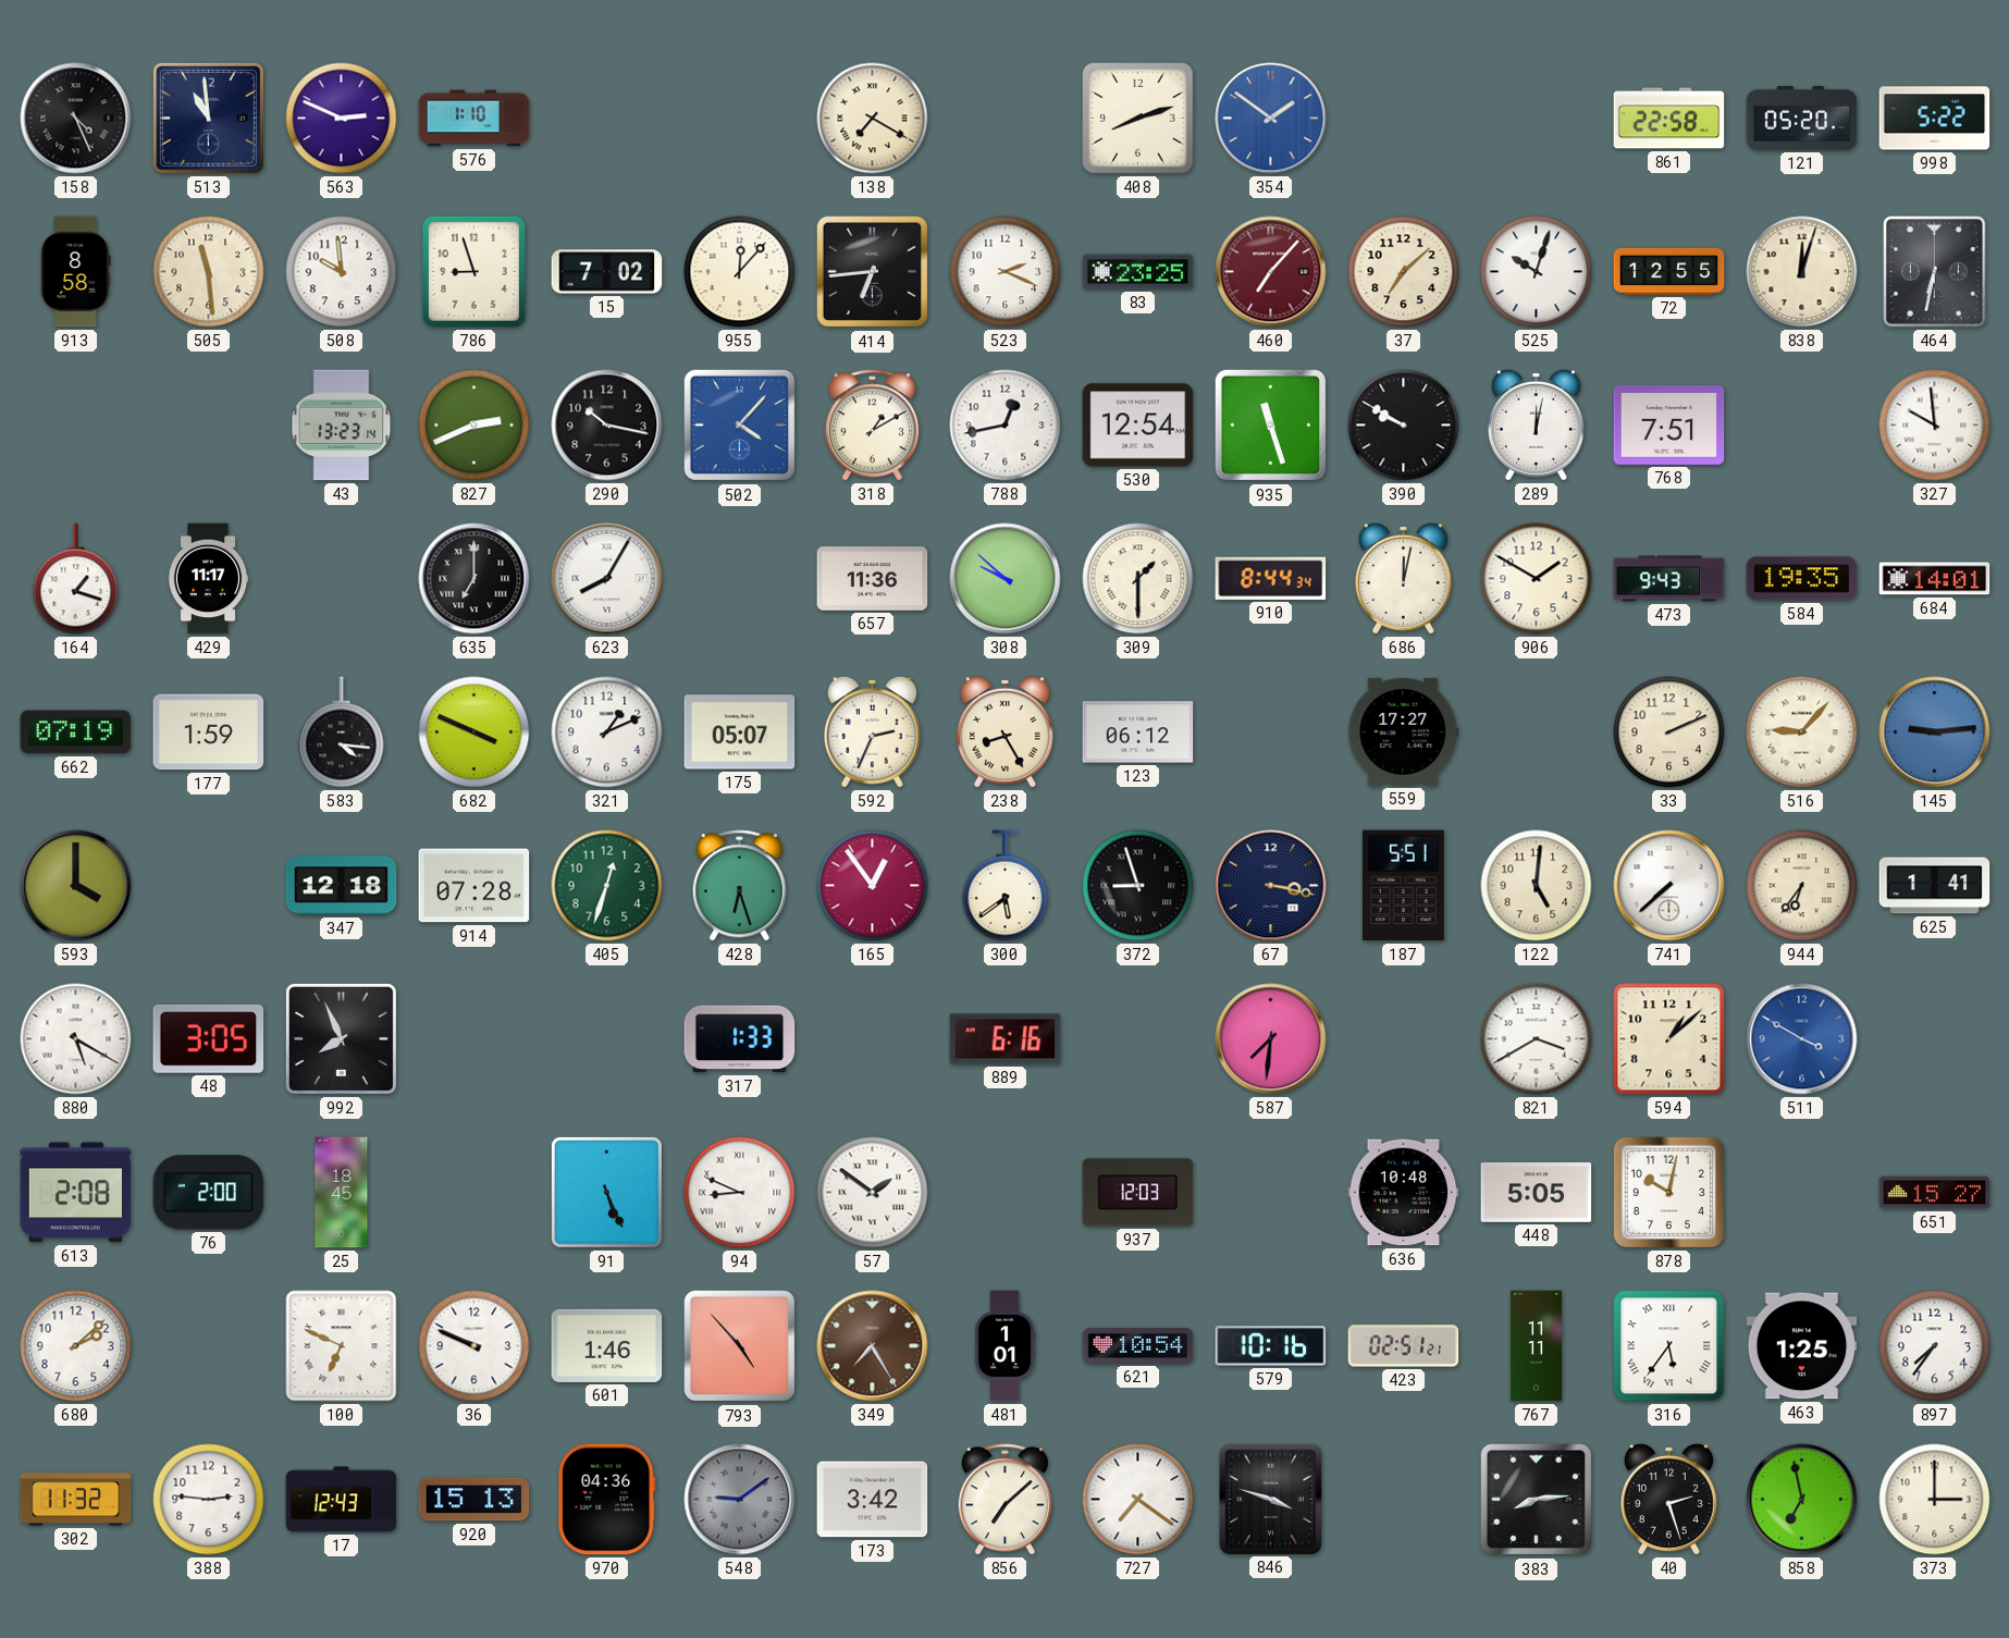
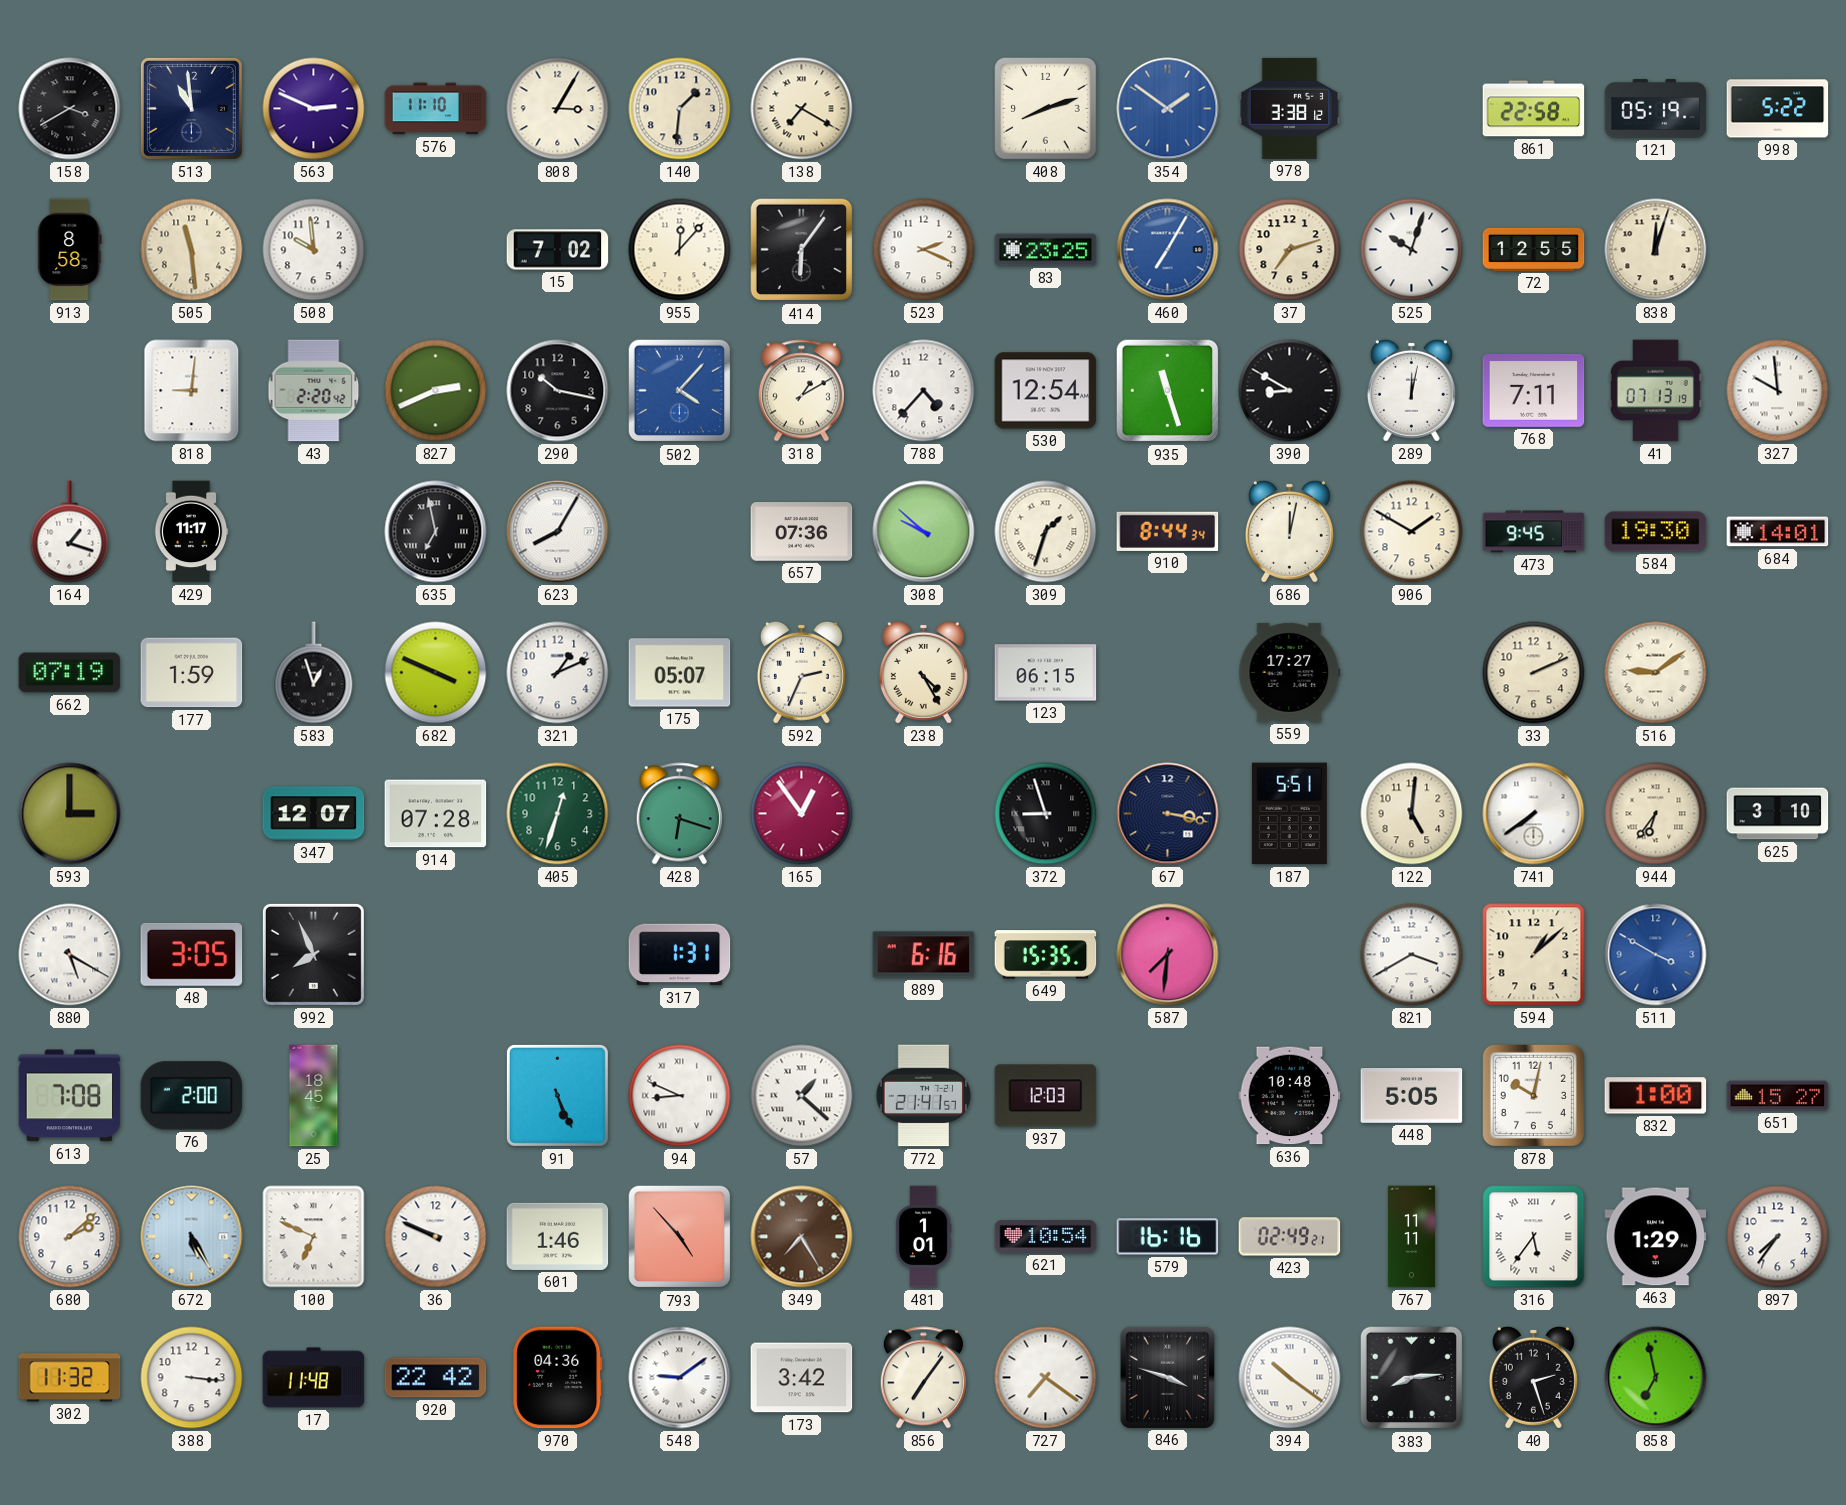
158: 4:26 -> 3:40 (70, 109)
576: 1:10 -> 11:10 (436, 109)
808: none -> 3:05 (558, 109)
140: none -> 1:31 (680, 109)
978: none -> 3:38 (1290, 108)
121: 05:20 -> 05:19 (1656, 108)
786: 8:57 -> none (473, 271)
414: 6:44 -> 6:06 (802, 250)
460: 7:07 -> 7:05 (1168, 250)
460 dial: burgundy -> blue (1168, 250)
37: 7:08 -> 7:12 (1290, 250)
464: 6:32 -> none (1935, 272)
818: none -> 9:01 (192, 391)
43: 13:23 -> 2:20 (314, 391)
788: 12:43 -> 4:37 (924, 391)
390: 9:50 -> 8:50 (1290, 391)
768: 7:51 -> 7:11 (1534, 390)
41: none -> 07:13 (1655, 391)
635: 7:00 -> 6:58 (436, 532)
657: 11:36 -> 07:36 (802, 532)
309: 1:30 -> 1:33 (1046, 532)
473: 9:43 -> 9:45 (1534, 532)
584: 19:35 -> 19:30 (1656, 532)
583: 4:16 -> 12:57 (314, 673)
238: 8:25 -> 4:25 (923, 672)
123: 06:12 -> 06:15 (1046, 673)
516: 9:07 -> 9:09 (1656, 673)
145: 9:14 -> none (1935, 732)
593: 4:00 -> 3:00 (70, 814)
347: 12:18 -> 12:07 (314, 814)
428: 6:27 -> 6:18 (679, 814)
300: 5:39 -> none (1006, 886)
741: 7:38 -> 7:39 (1534, 814)
625: 1:41 -> 3:10 (1778, 814)
317: 1:33 -> 1:31 (680, 955)
649: none -> 15:35 (1046, 955)
613: 2:08 -> 7:08 (70, 1096)
57: 1:51 -> 1:22 (802, 1096)
772: none -> 21:41 (923, 1096)
832: none -> 1:00 (1656, 1096)
672: none -> 5:25 (192, 1237)
579: 10:16 -> 16:16 (1168, 1237)
423: 02:51 -> 02:49 (1290, 1237)
463: 1:25 -> 1:29 (1656, 1237)
388: 2:46 -> 3:16 (192, 1378)
17: 12:43 -> 11:48 (314, 1378)
920: 15:13 -> 22:42 (436, 1378)
548 dial: grey -> white (680, 1378)
856: 7:08 -> 7:06 (923, 1378)
394: none -> 10:21 (1290, 1378)
373: 3:00 -> none (1935, 1500)
